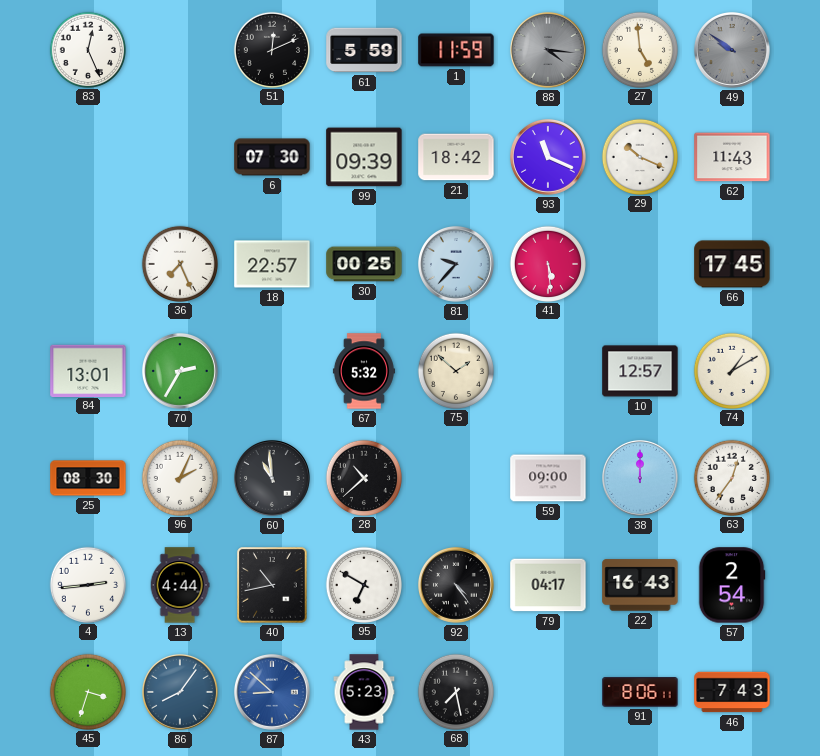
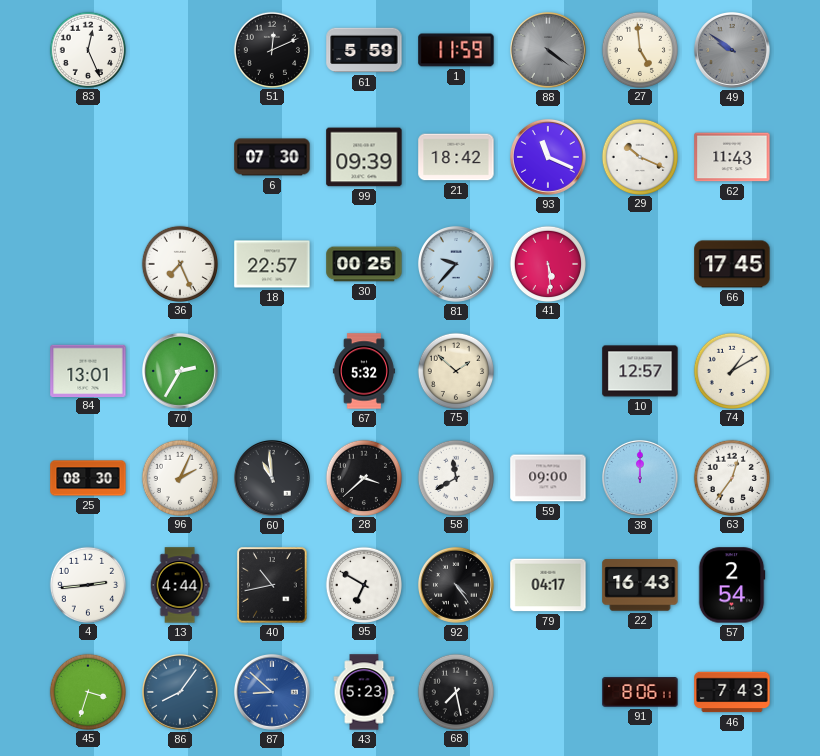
88: 4:16 -> 4:21 (548, 50)
28: 10:38 -> 3:38 (363, 477)
58: none -> 11:40 (455, 477)
